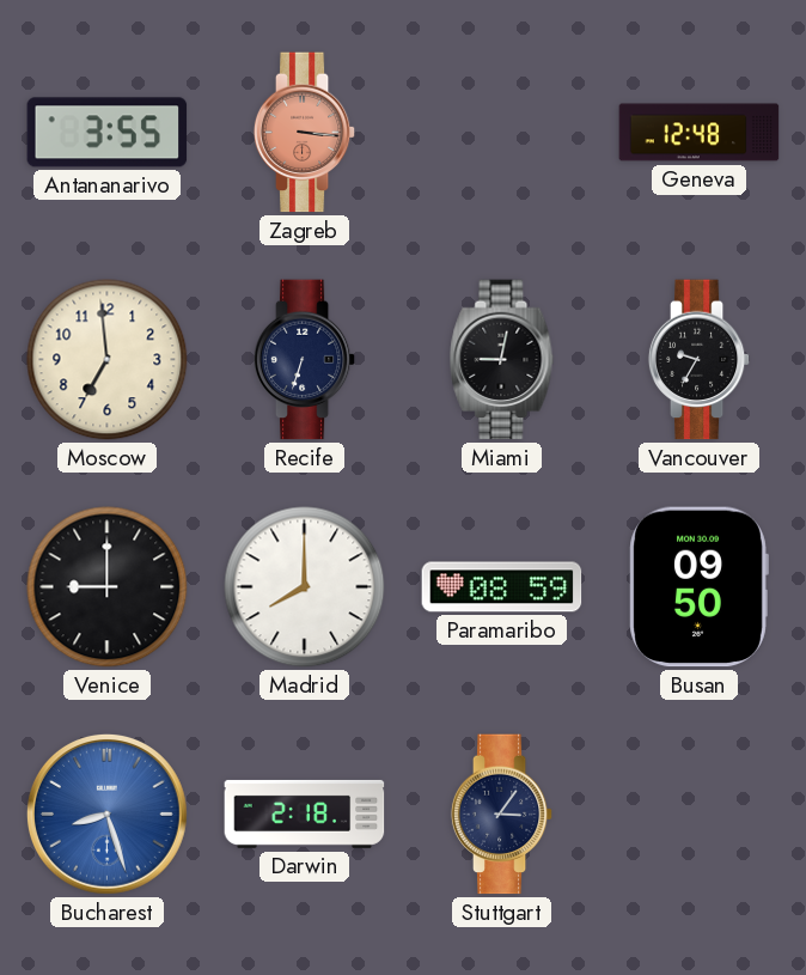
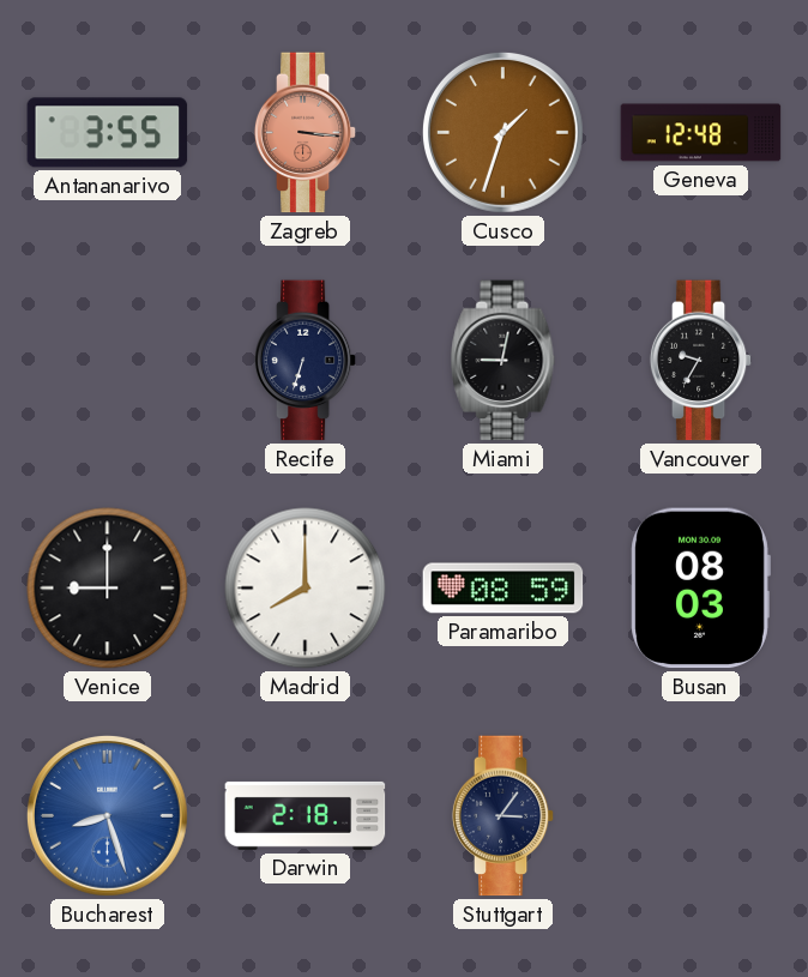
Cusco: none -> 1:33 (502, 132)
Moscow: 6:59 -> none (108, 360)
Busan: 09:50 -> 08:03 (700, 589)
